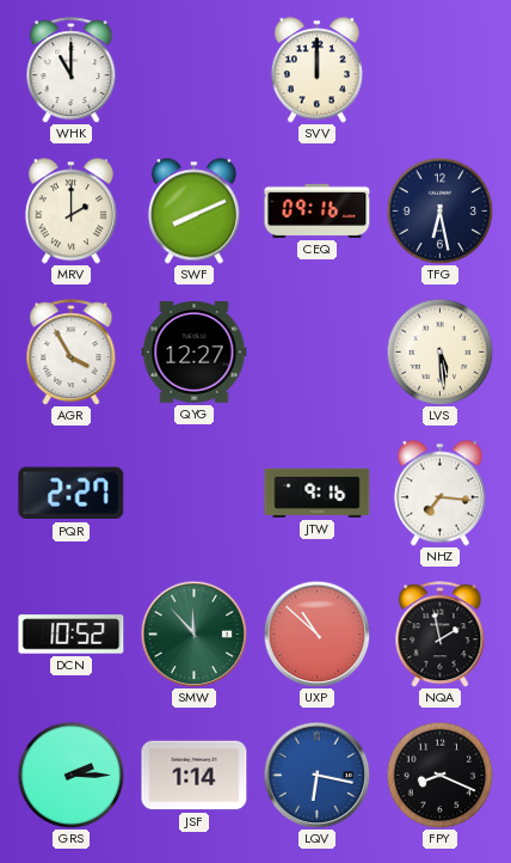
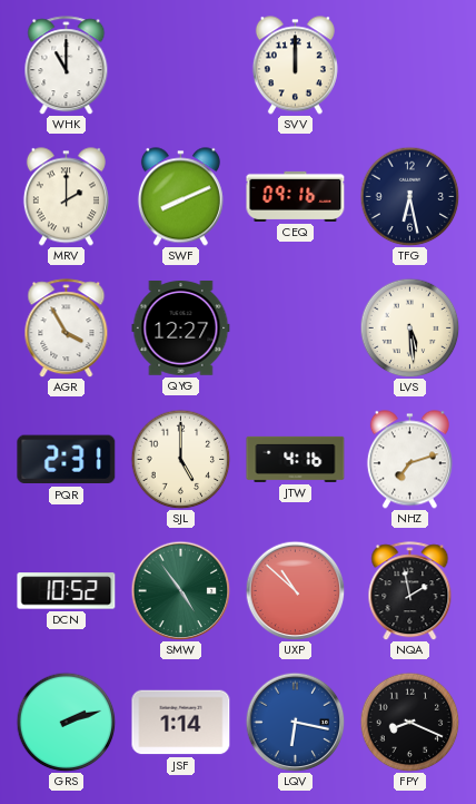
PQR: 2:27 -> 2:31 (67, 460)
SJL: none -> 5:00 (180, 459)
JTW: 9:16 -> 4:16 (296, 459)
NHZ: 7:16 -> 7:12 (409, 460)
SMW: 11:53 -> 4:54 (180, 590)
GRS: 2:15 -> 2:12 (66, 722)
